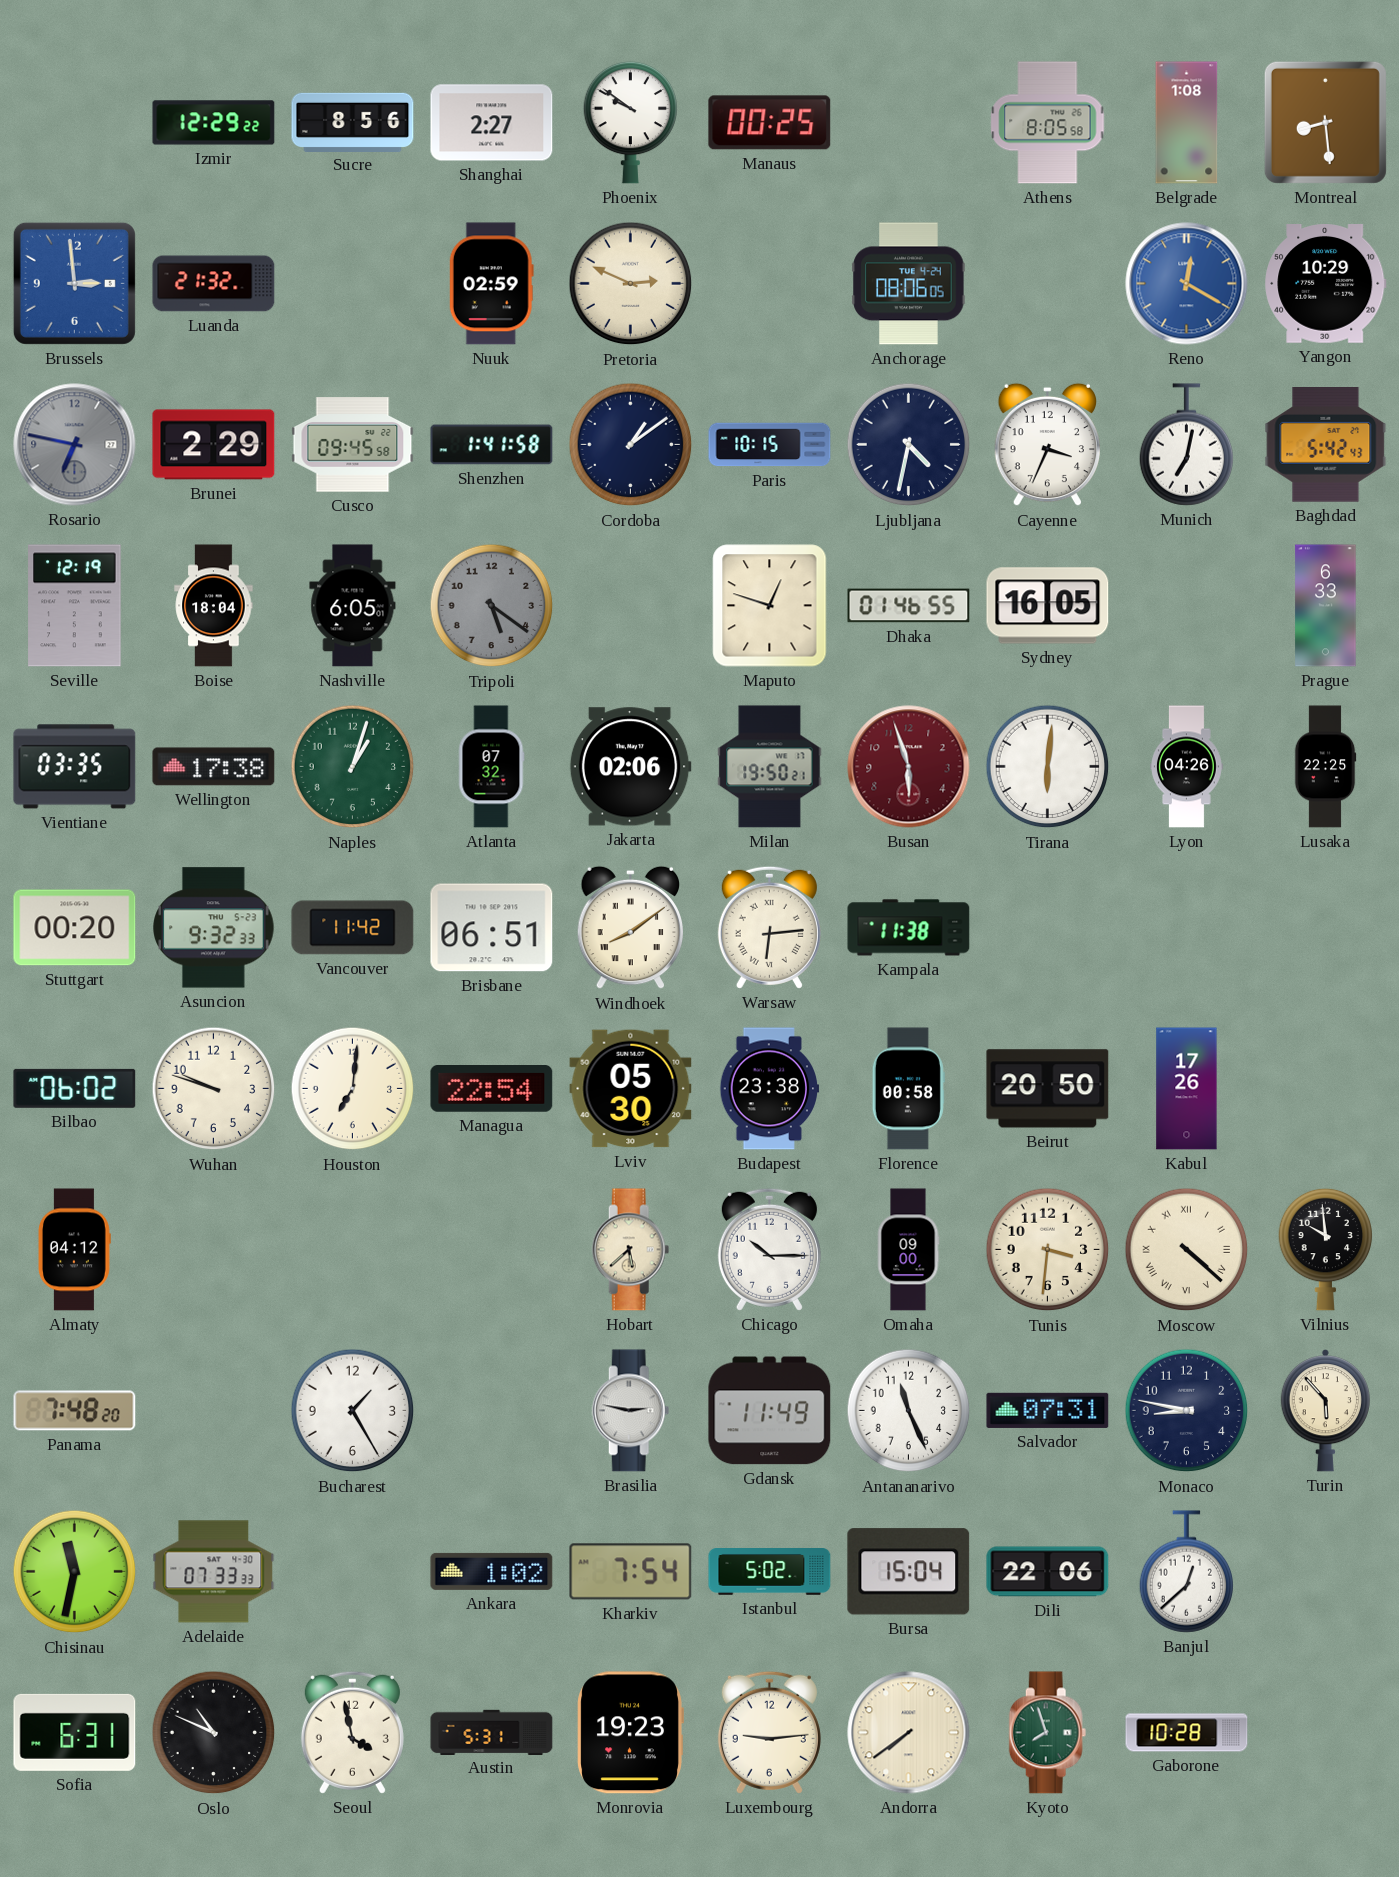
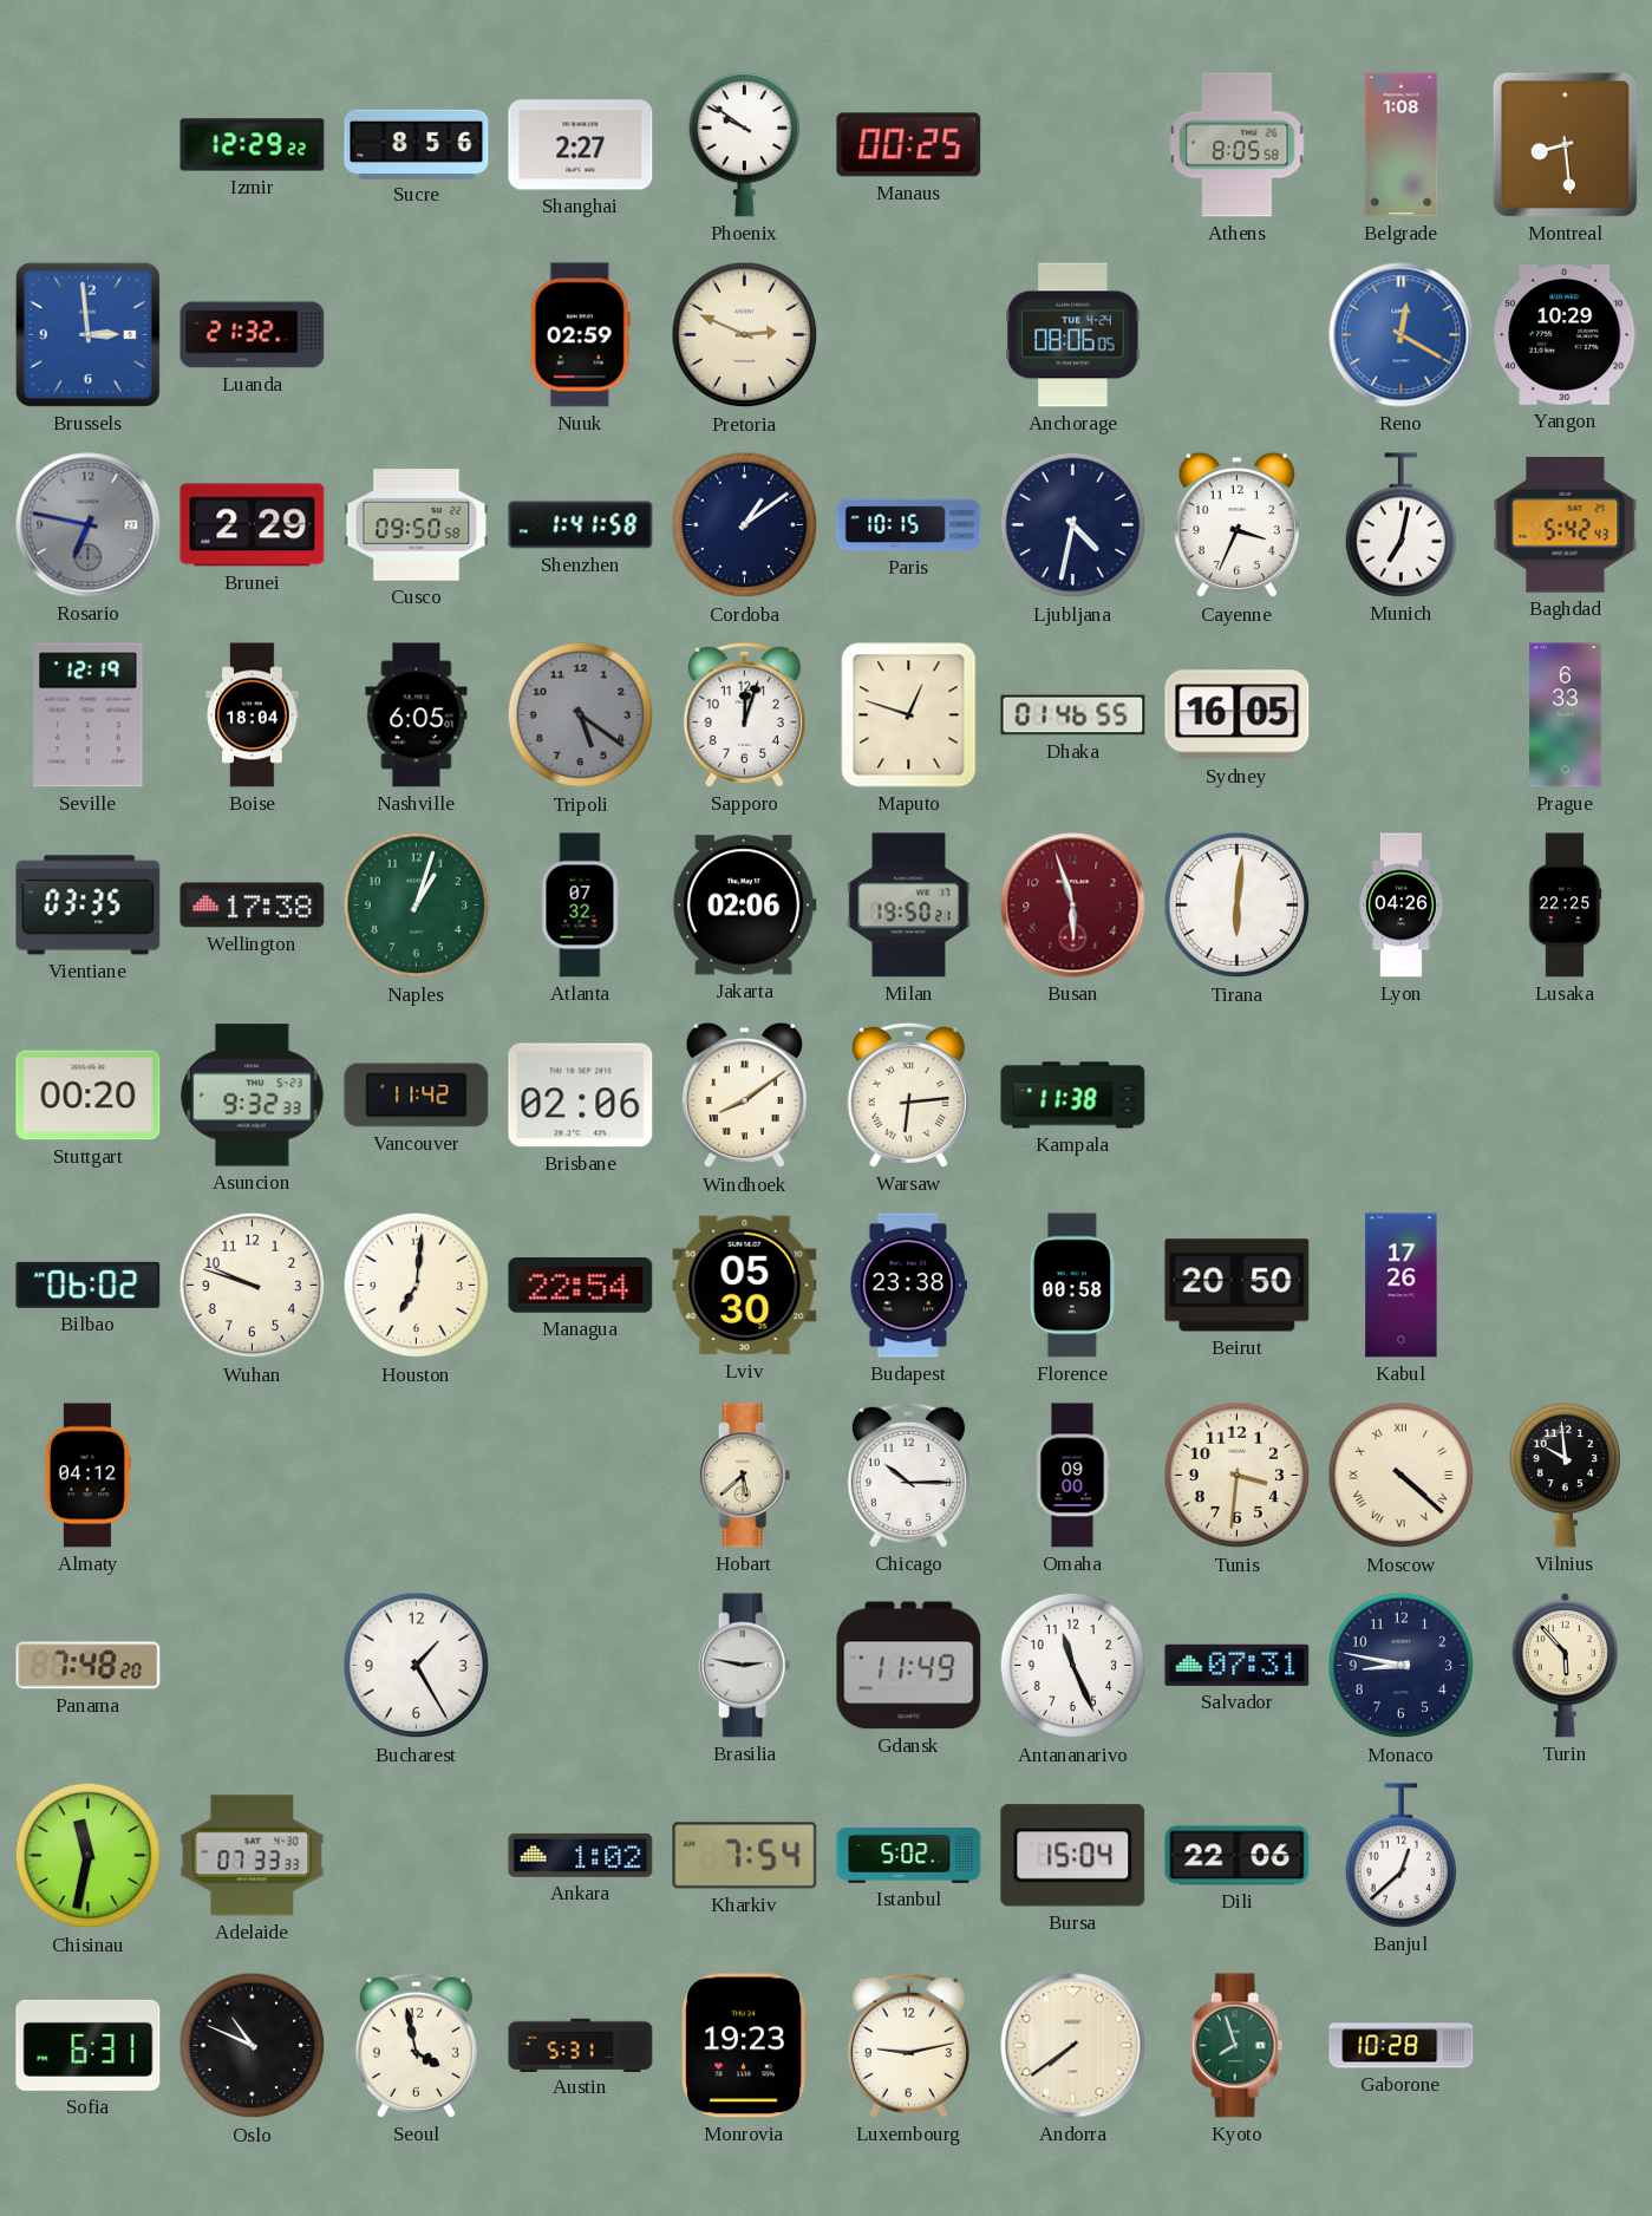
Cusco: 09:45 -> 09:50 (417, 525)
Sapporo: none -> 12:03 (744, 714)
Brisbane: 06:51 -> 02:06 (581, 1096)
Luxembourg: 9:14 -> 9:13 (908, 2045)
